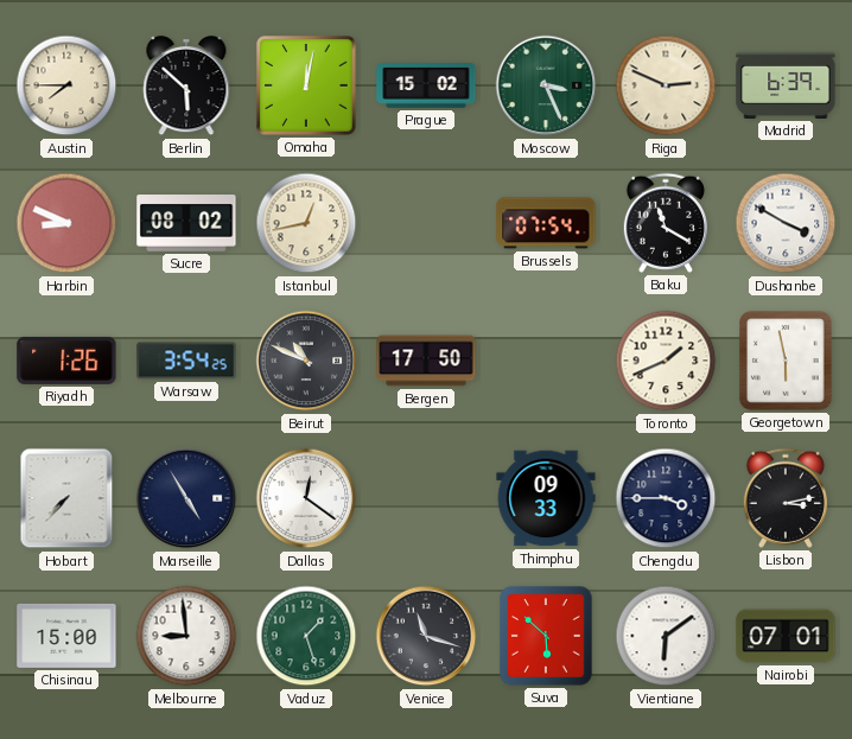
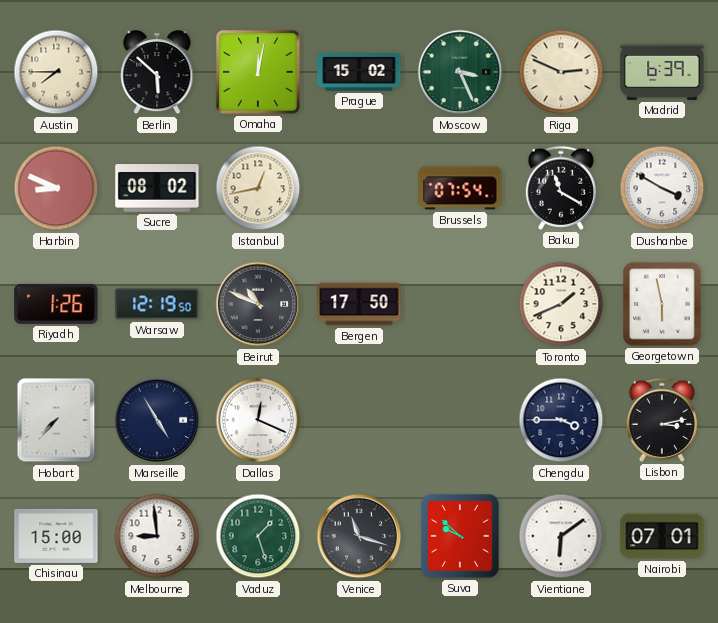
Warsaw: 3:54 -> 12:19 (157, 304)
Dallas: 12:21 -> 12:19 (258, 420)
Thimphu: 09:33 -> none (546, 498)
Suva: 5:52 -> 9:52 (460, 536)
